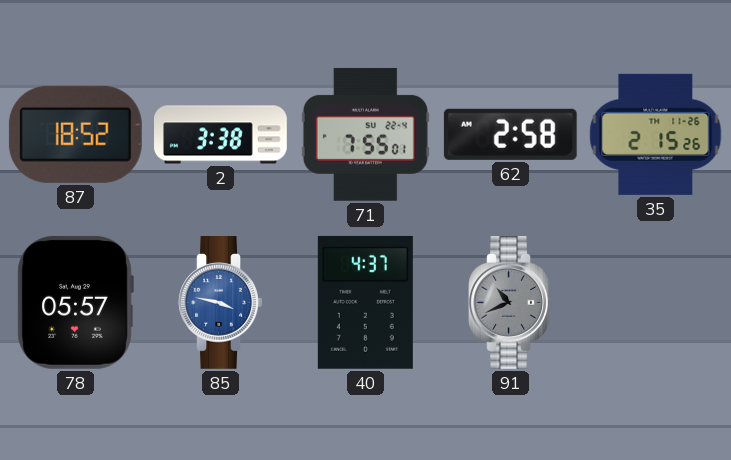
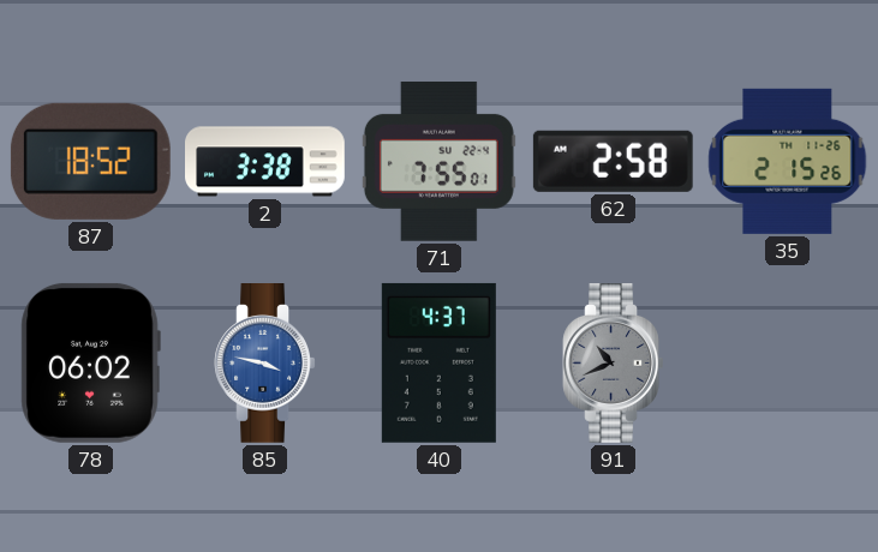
78: 05:57 -> 06:02 (90, 362)
